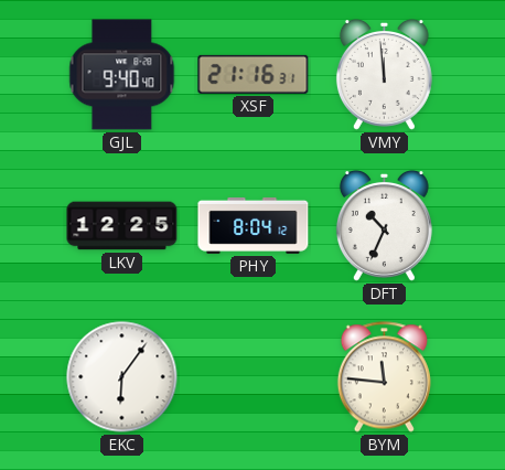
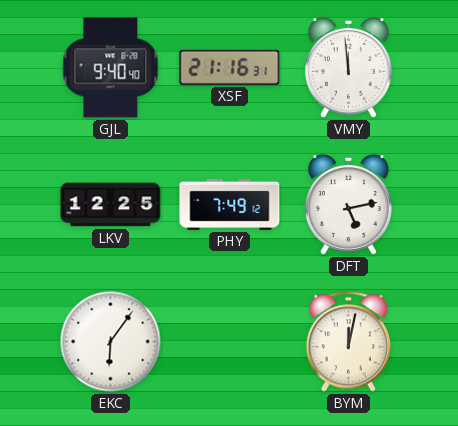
PHY: 8:04 -> 7:49 (230, 204)
DFT: 10:34 -> 5:13 (348, 205)
BYM: 11:46 -> 12:02 (348, 342)
